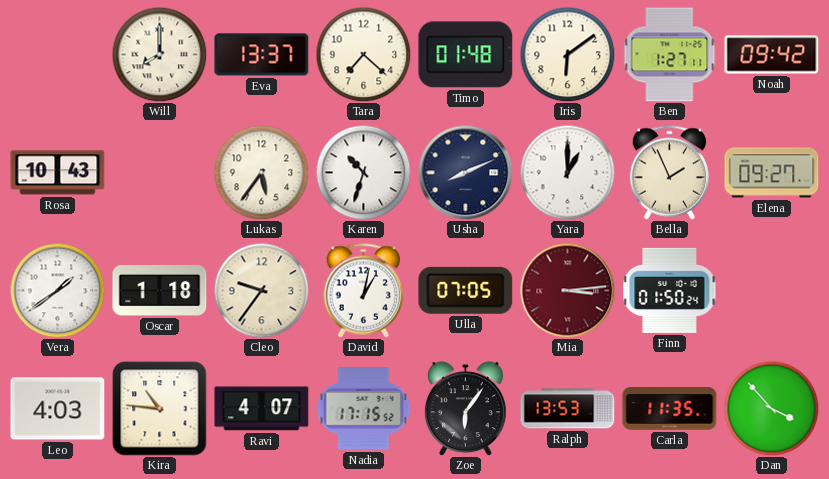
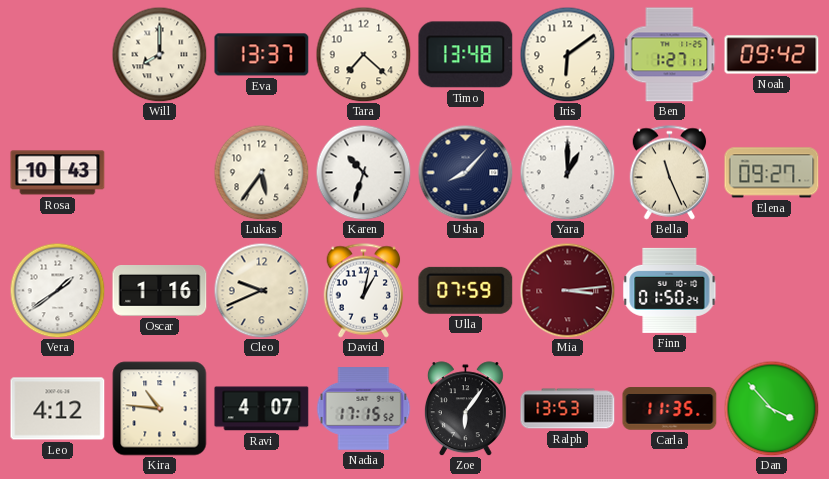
Timo: 01:48 -> 13:48 (466, 55)
Usha: 8:11 -> 8:07 (465, 172)
Bella: 1:56 -> 11:26 (670, 173)
Oscar: 1:18 -> 1:16 (160, 291)
Cleo: 9:36 -> 9:41 (261, 290)
Ulla: 07:05 -> 07:59 (466, 290)
Leo: 4:03 -> 4:12 (58, 409)
